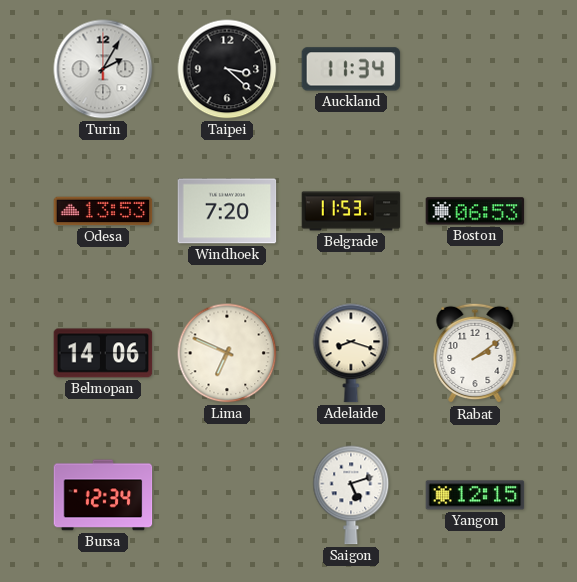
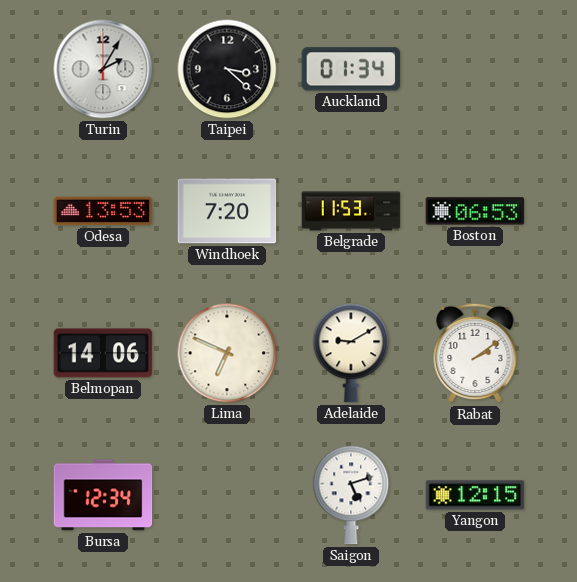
Auckland: 11:34 -> 01:34 (351, 69)
Adelaide: 8:18 -> 9:10 (351, 353)
